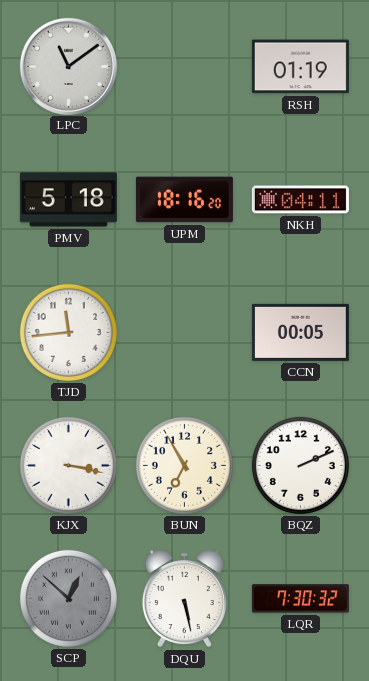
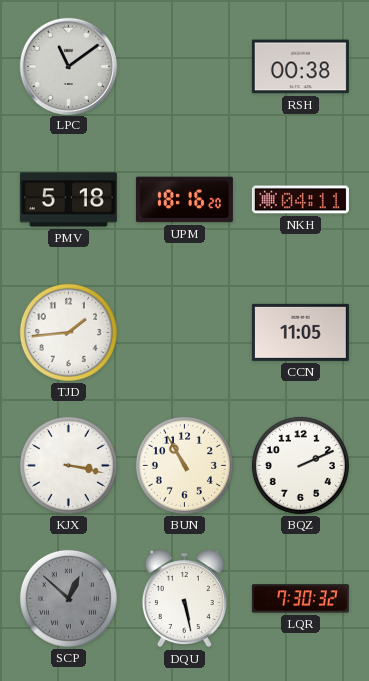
RSH: 01:19 -> 00:38 (300, 67)
TJD: 11:44 -> 1:44 (68, 332)
CCN: 00:05 -> 11:05 (300, 332)
BUN: 6:55 -> 10:55 (184, 465)
